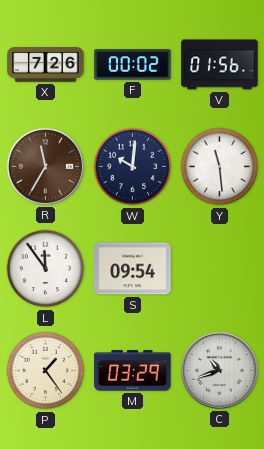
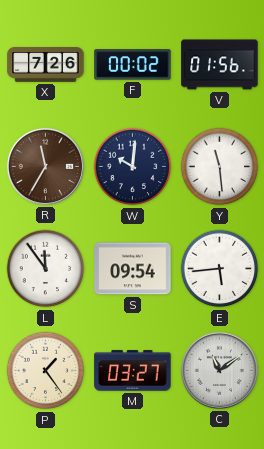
E: none -> 5:44 (220, 269)
M: 03:29 -> 03:27 (133, 371)
C: 10:42 -> 11:09 (219, 370)
